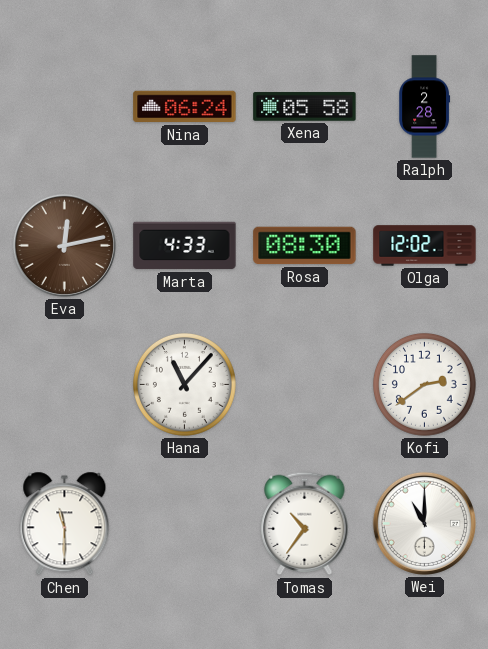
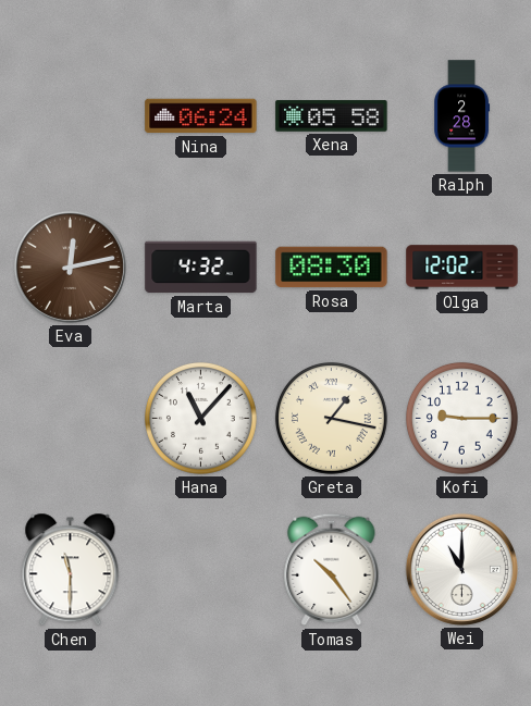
Marta: 4:33 -> 4:32 (201, 268)
Greta: none -> 1:17 (331, 418)
Kofi: 2:39 -> 9:15 (461, 418)
Tomas: 10:36 -> 10:24 (332, 570)
